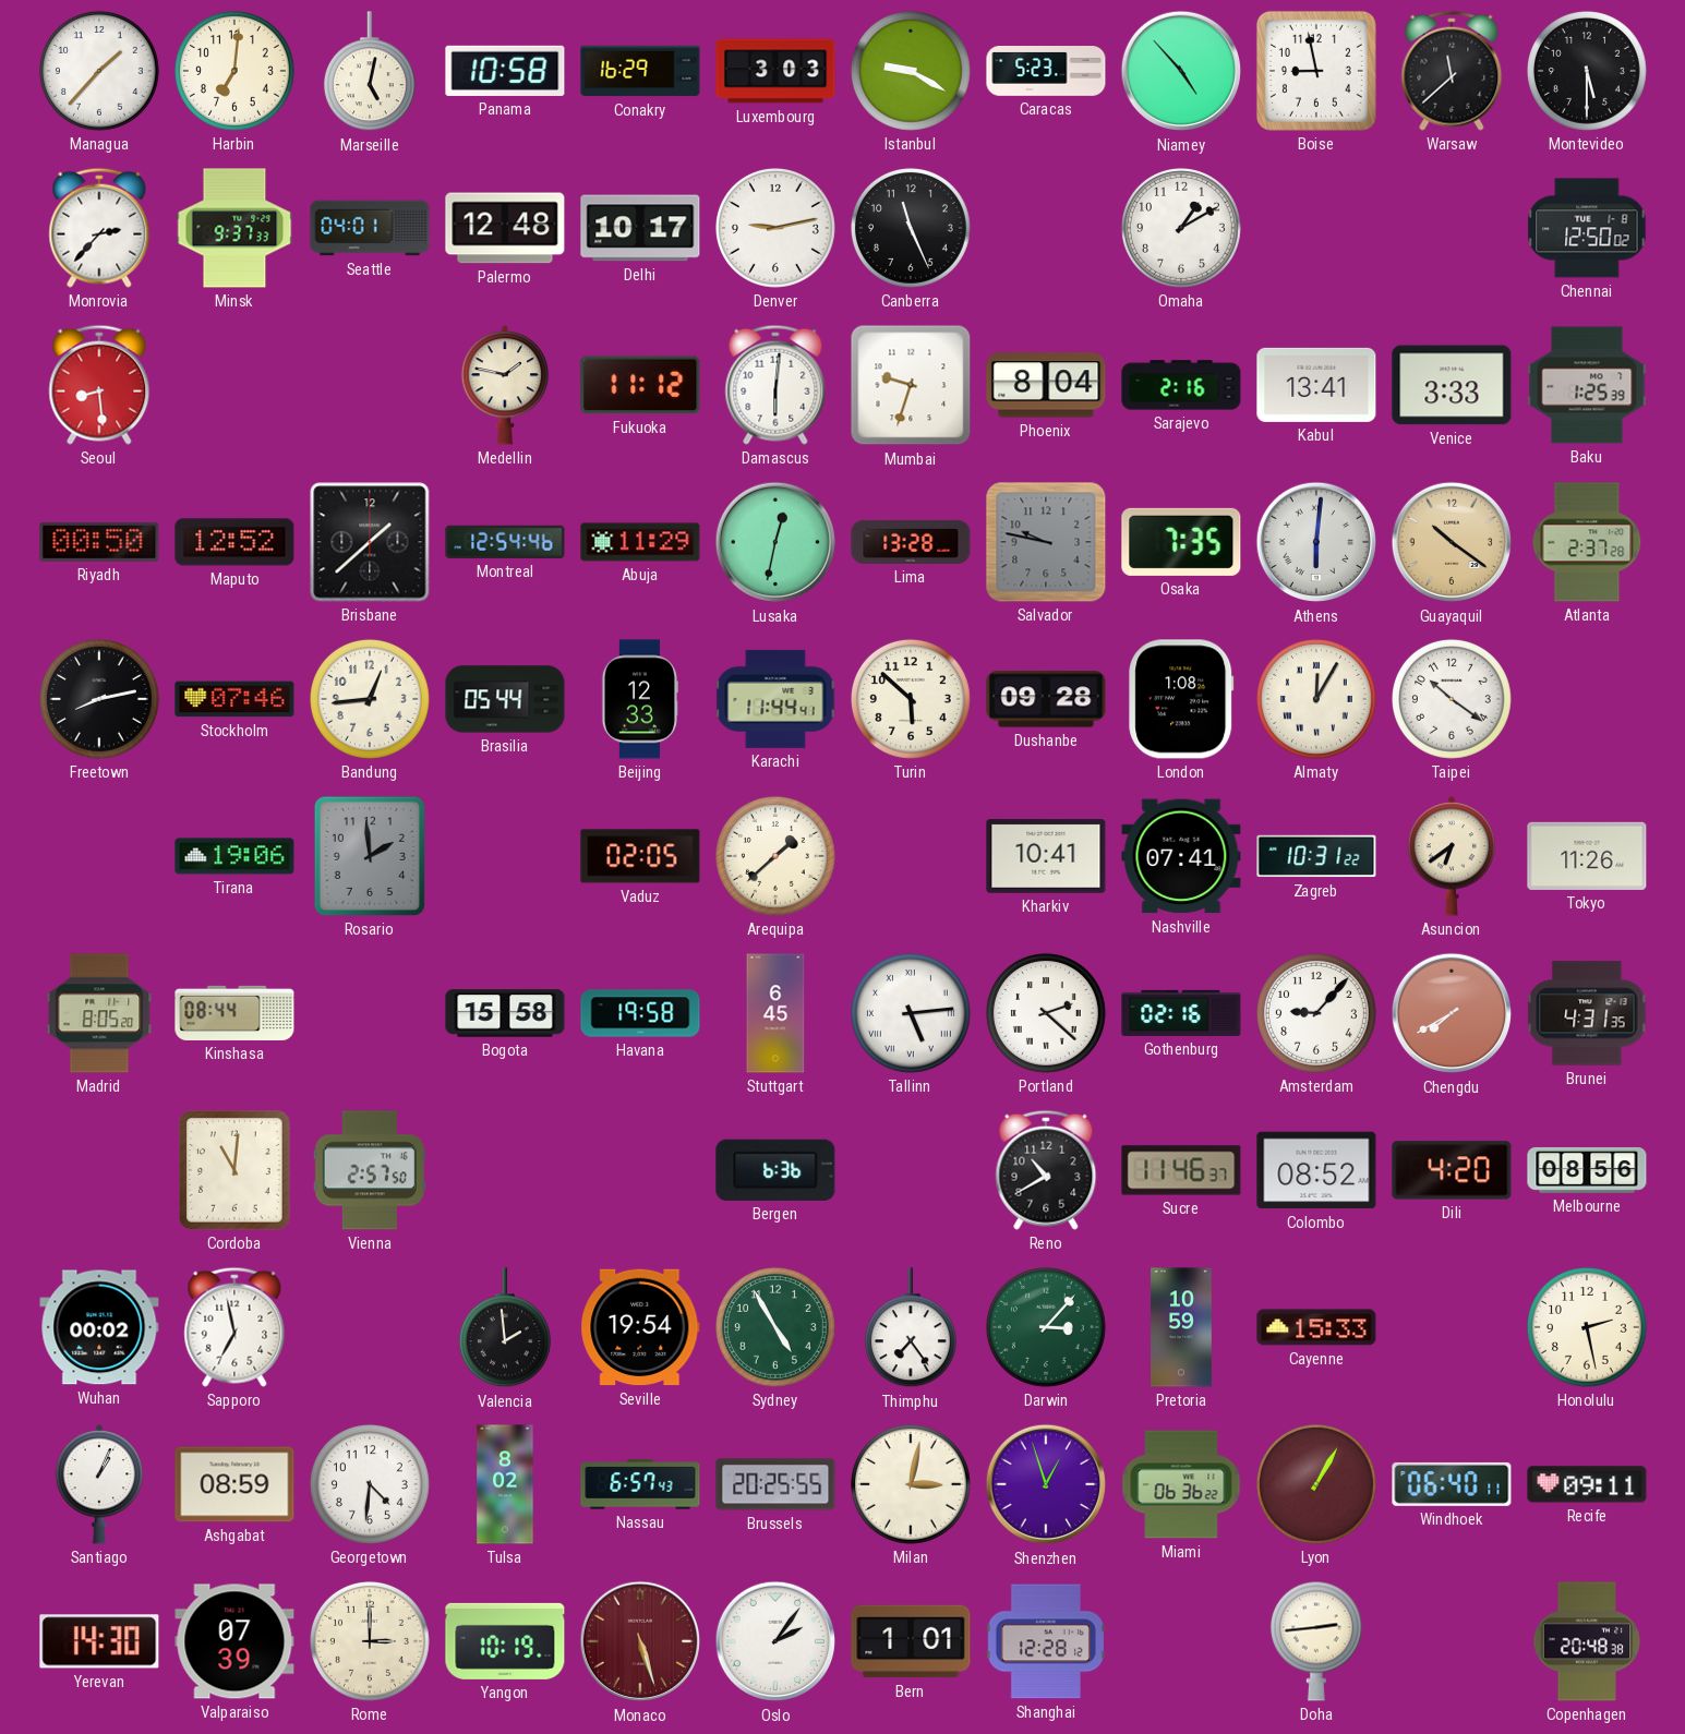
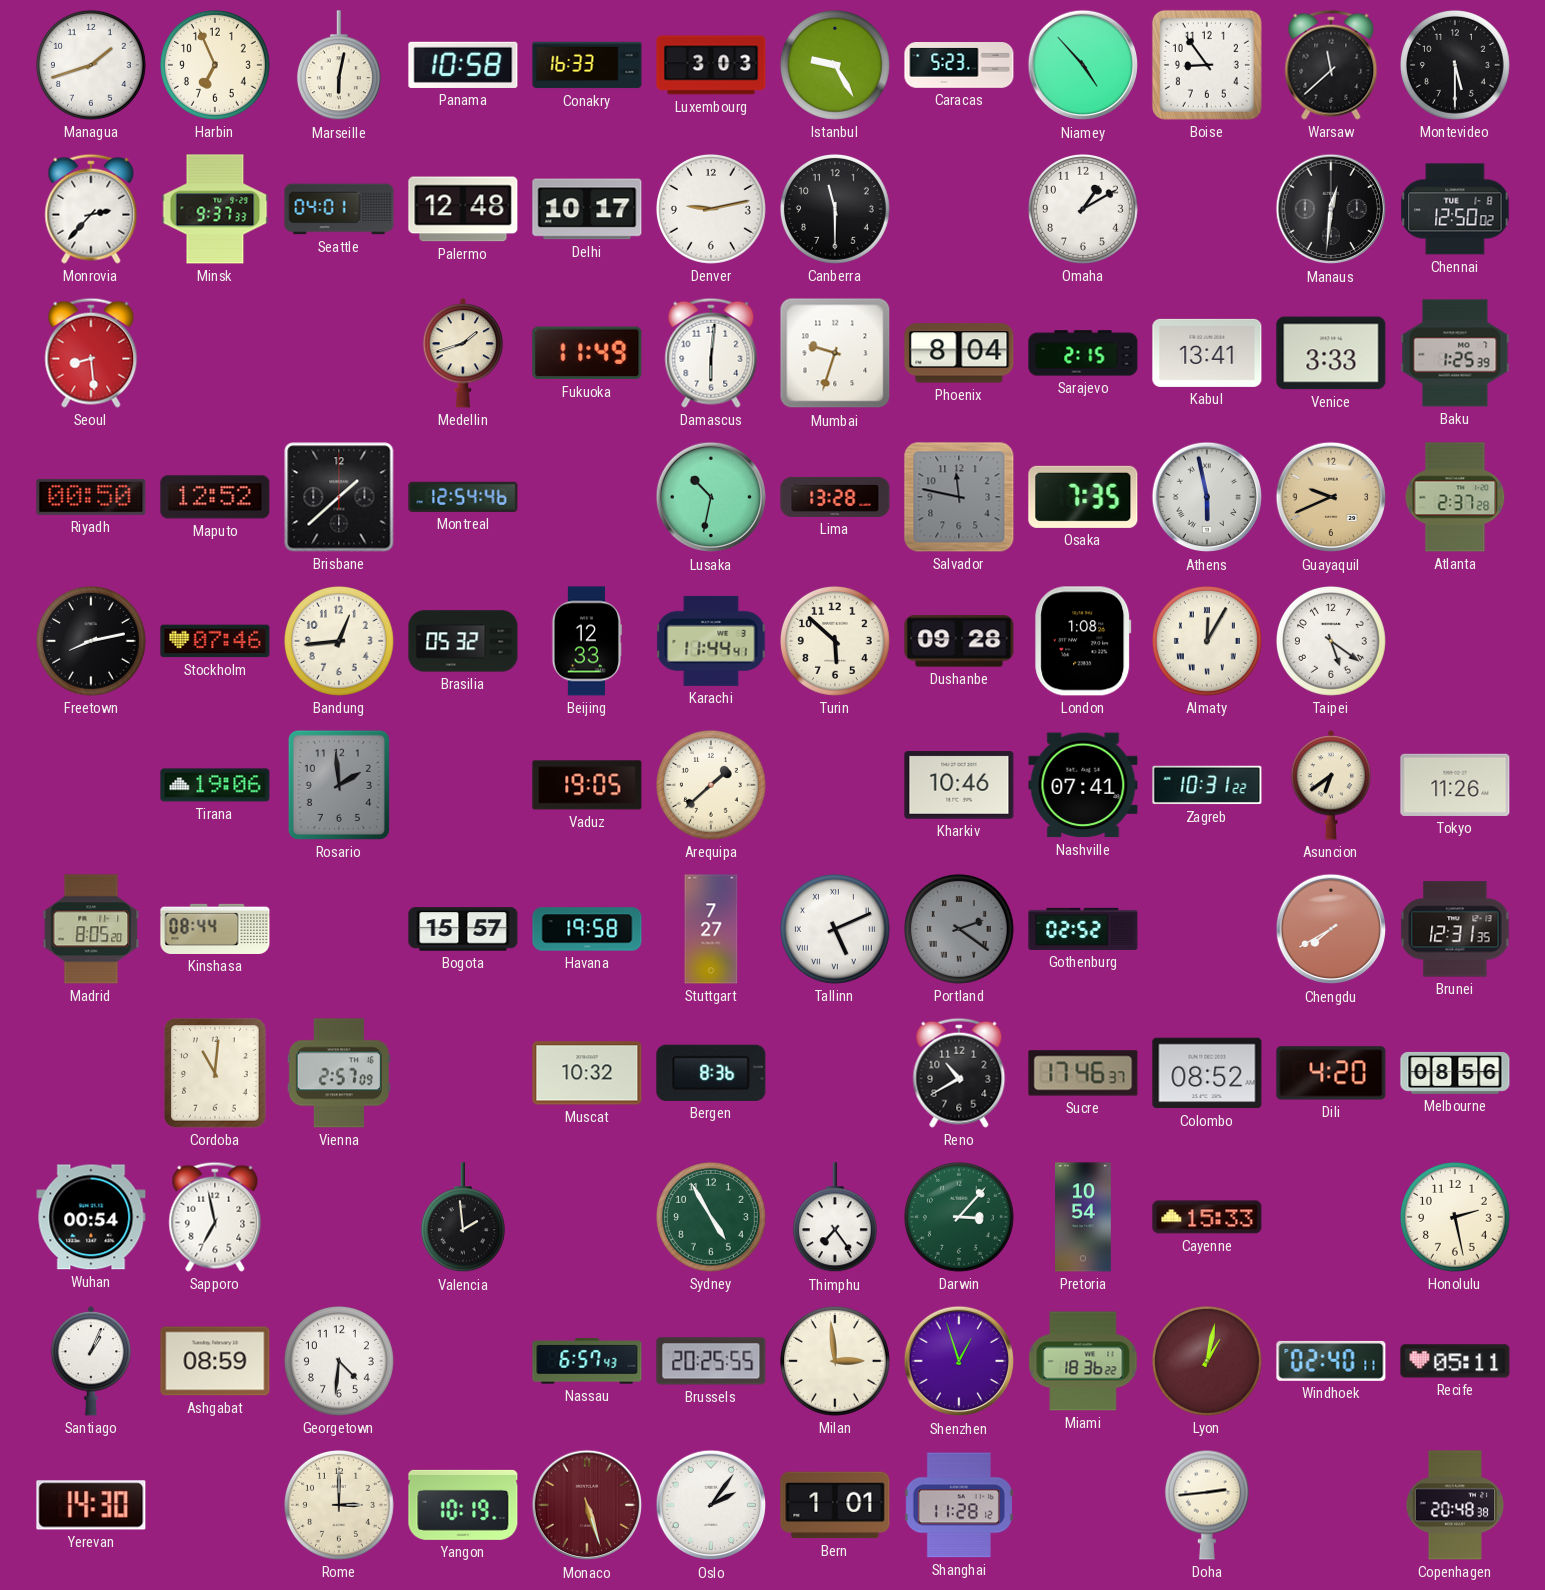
Managua: 1:37 -> 1:42 (91, 65)
Harbin: 7:01 -> 6:56 (215, 65)
Marseille: 5:02 -> 6:02 (339, 66)
Conakry: 16:29 -> 16:33 (587, 65)
Istanbul: 9:20 -> 9:25 (835, 65)
Boise: 8:58 -> 8:54 (1207, 65)
Canberra: 11:26 -> 11:30 (835, 209)
Manaus: none -> 12:31 (1331, 209)
Medellin: 1:47 -> 1:42 (463, 353)
Fukuoka: 11:12 -> 11:49 (587, 353)
Sarajevo: 2:16 -> 2:15 (1083, 353)
Abuja: 11:29 -> none (640, 542)
Lusaka: 12:32 -> 10:32 (711, 497)
Salvador: 9:47 -> 11:47 (959, 497)
Athens: 6:01 -> 5:58 (1207, 497)
Guayaquil: 10:21 -> 9:41 (1331, 497)
Brasilia: 05:44 -> 05:32 (463, 641)
Taipei: 10:21 -> 5:21 (1331, 641)
Vaduz: 02:05 -> 19:05 (587, 785)
Kharkiv: 10:41 -> 10:46 (959, 785)
Bogota: 15:58 -> 15:57 (463, 929)
Stuttgart: 6:45 -> 7:27 (711, 929)
Tallinn: 5:14 -> 5:11 (835, 929)
Portland: 2:22 -> 2:21 (959, 929)
Portland dial: white -> grey (959, 929)
Gothenburg: 02:16 -> 02:52 (1083, 929)
Amsterdam: 9:07 -> none (1316, 1013)
Brunei: 4:31 -> 12:31 (1455, 929)
Vienna: 2:57:50 -> 2:57:09 (339, 1073)
Muscat: none -> 10:32 (587, 1073)
Bergen: 6:36 -> 8:36 (711, 1073)
Sucre: 11:46 -> 17:46 (1083, 1073)
Wuhan: 00:02 -> 00:54 (91, 1217)
Seville: 19:54 -> none (640, 1327)
Pretoria: 10:59 -> 10:54 (1084, 1217)
Tulsa: 8:02 -> none (505, 1484)
Milan: 3:02 -> 2:59 (835, 1361)
Miami: 06:36 -> 18:36 (1083, 1361)
Lyon: 1:05 -> 1:02 (1207, 1361)
Windhoek: 06:40 -> 02:40 (1331, 1361)
Recife: 09:11 -> 05:11 (1455, 1361)
Valparaiso: 07:39 -> none (234, 1641)
Shanghai: 12:28 -> 11:28 (959, 1505)
